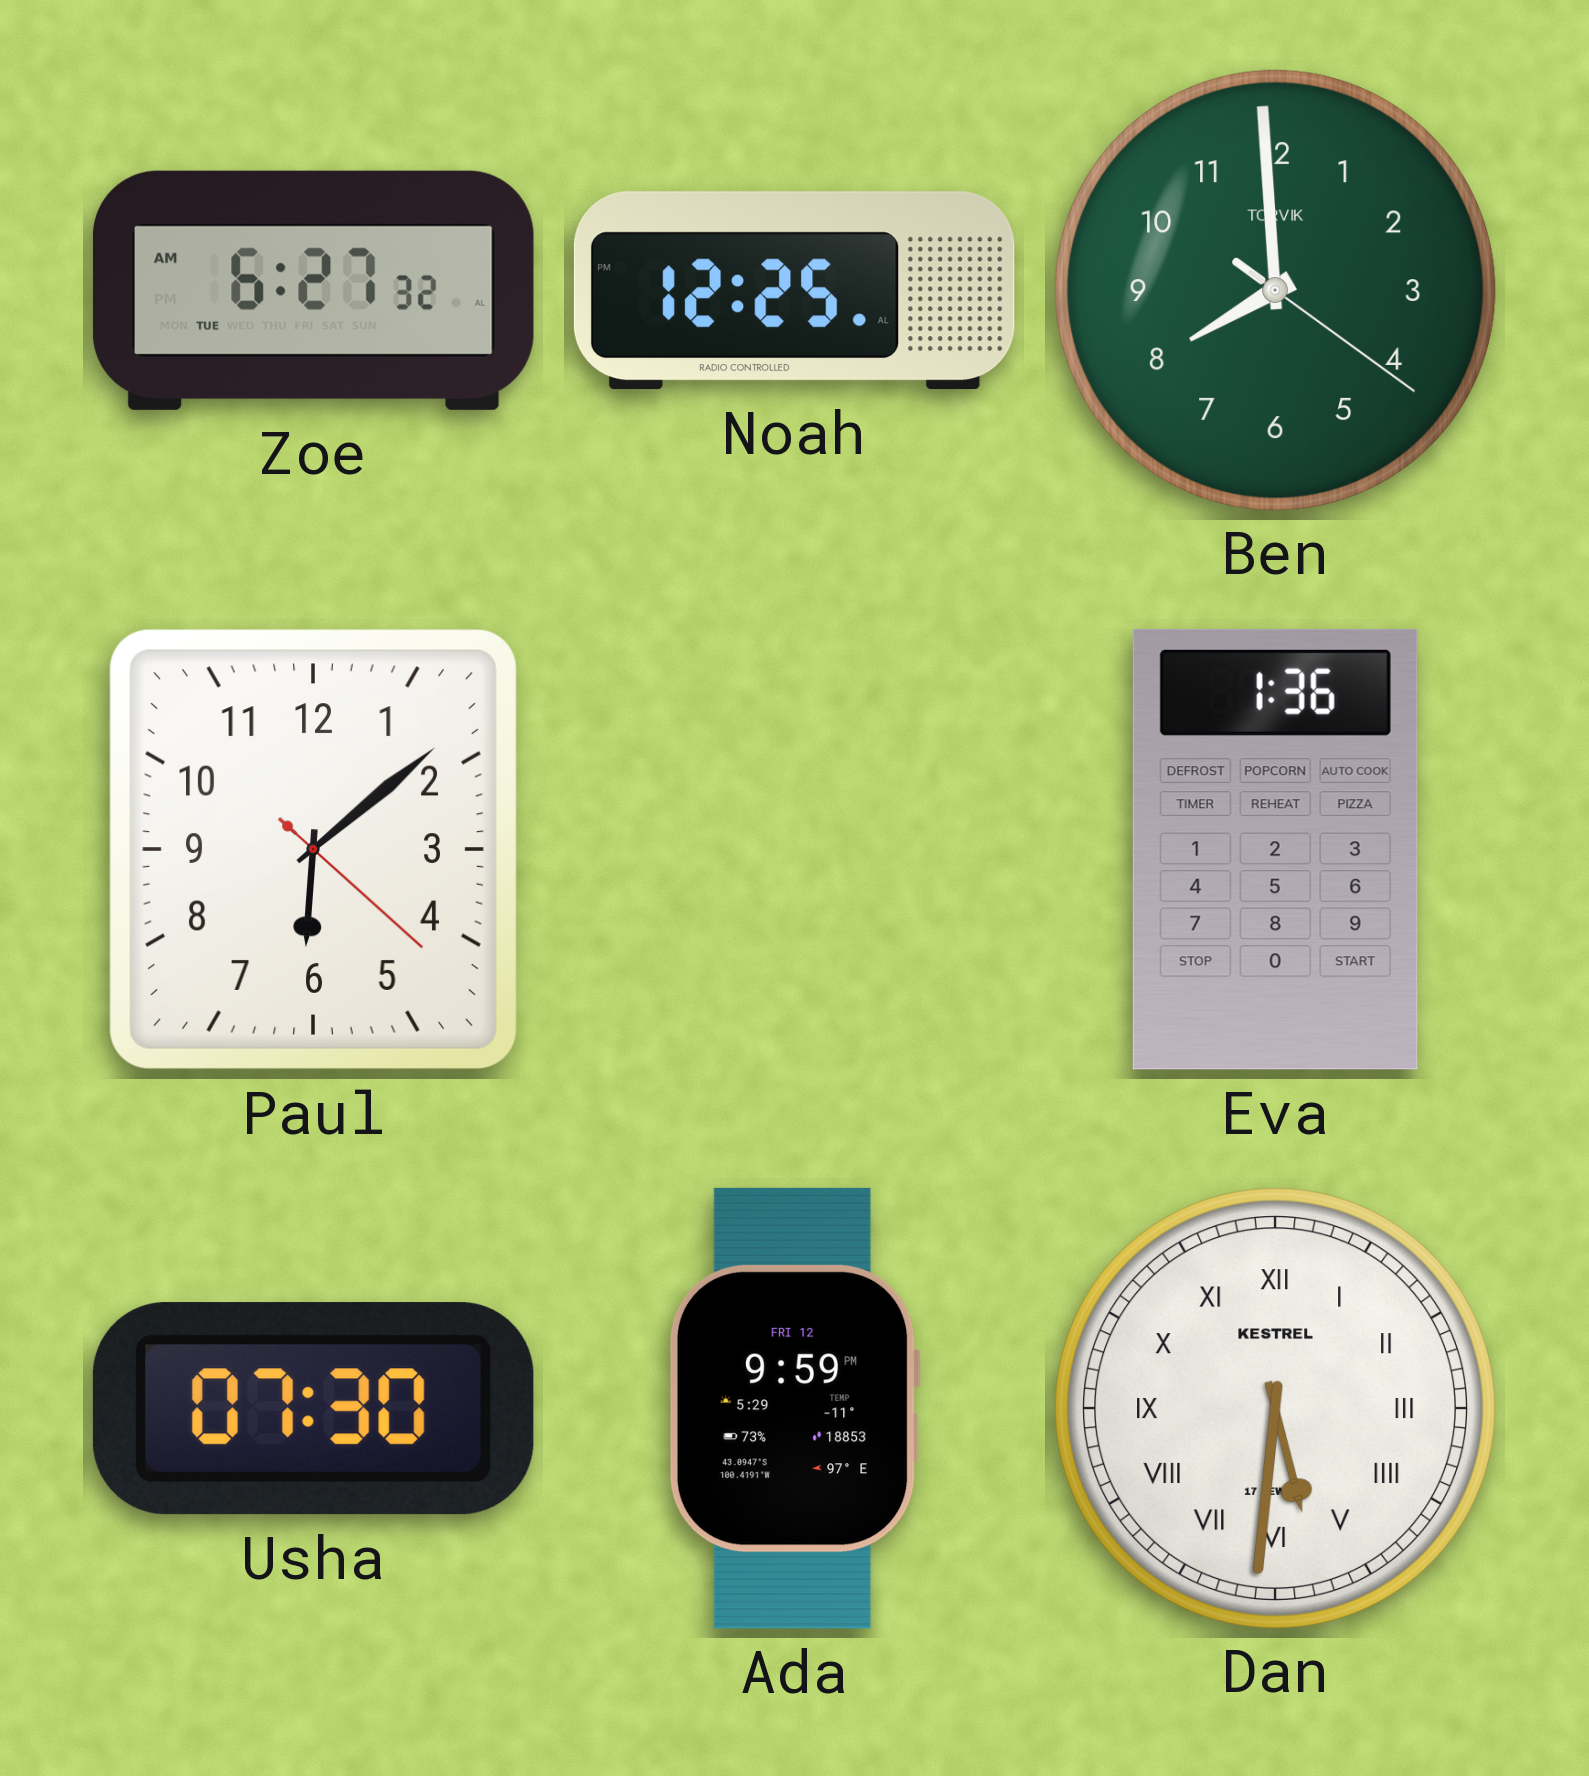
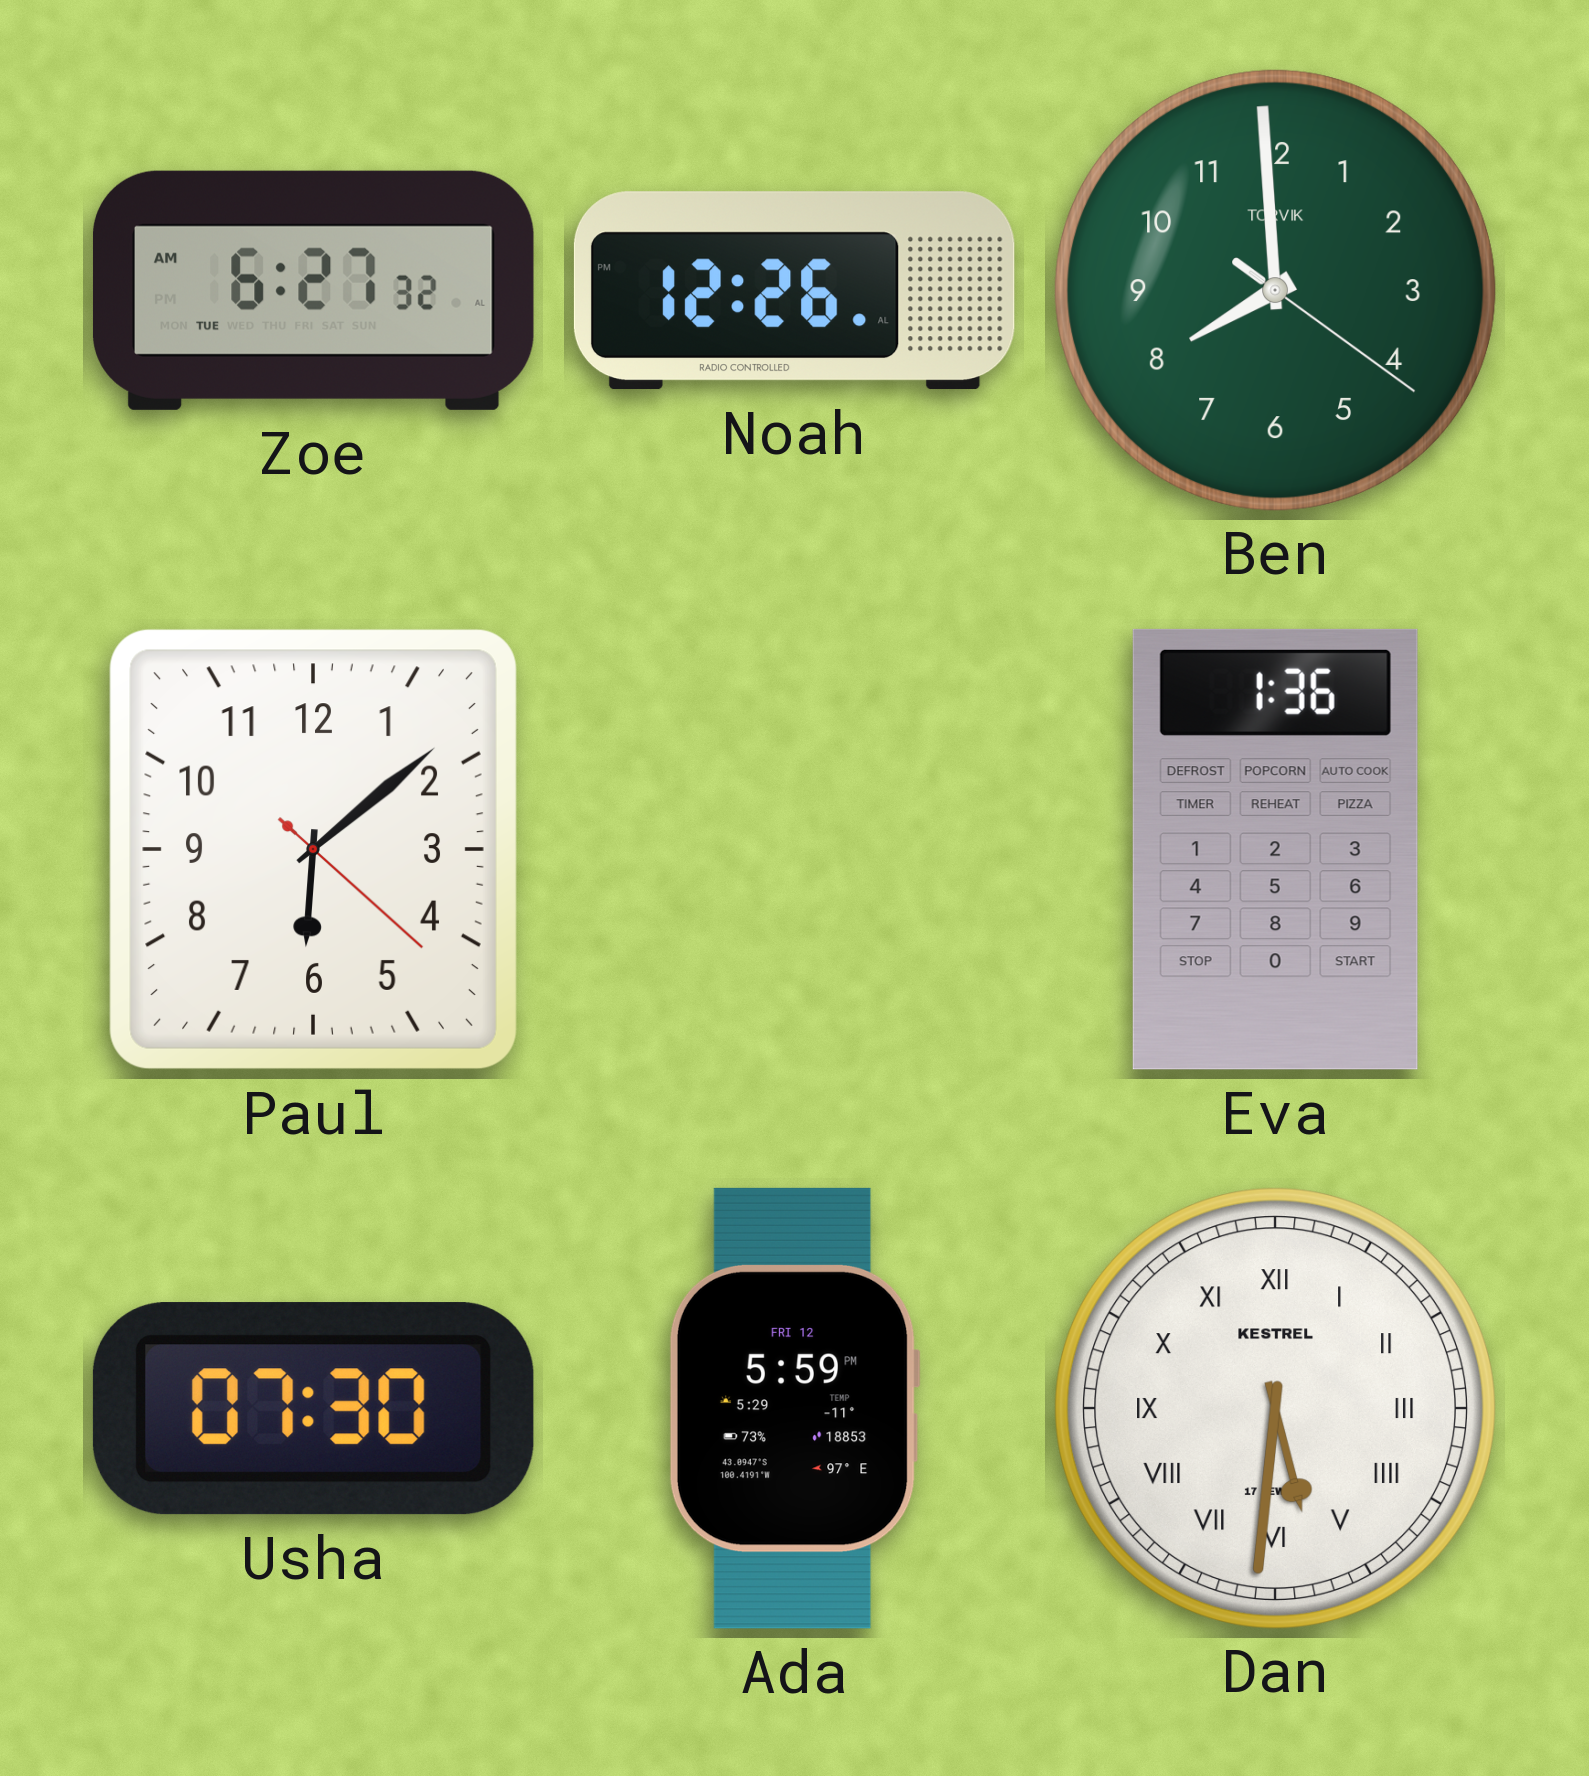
Noah: 12:25 -> 12:26 (794, 291)
Ada: 9:59 -> 5:59 (794, 1408)
